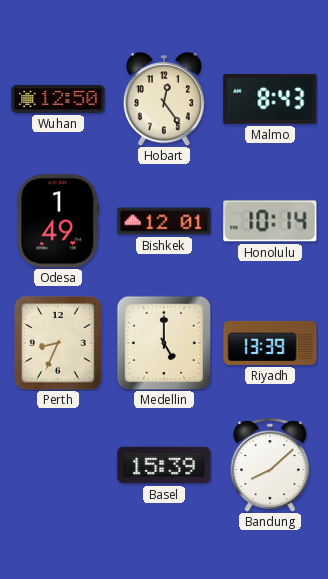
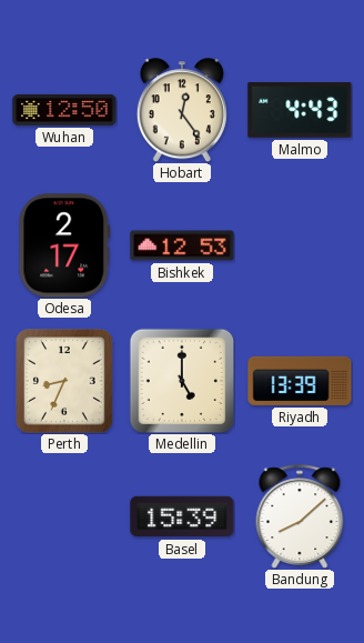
Malmo: 8:43 -> 4:43 (300, 110)
Odesa: 1:49 -> 2:17 (64, 245)
Bishkek: 12:01 -> 12:53 (182, 245)
Honolulu: 10:14 -> none (270, 221)
